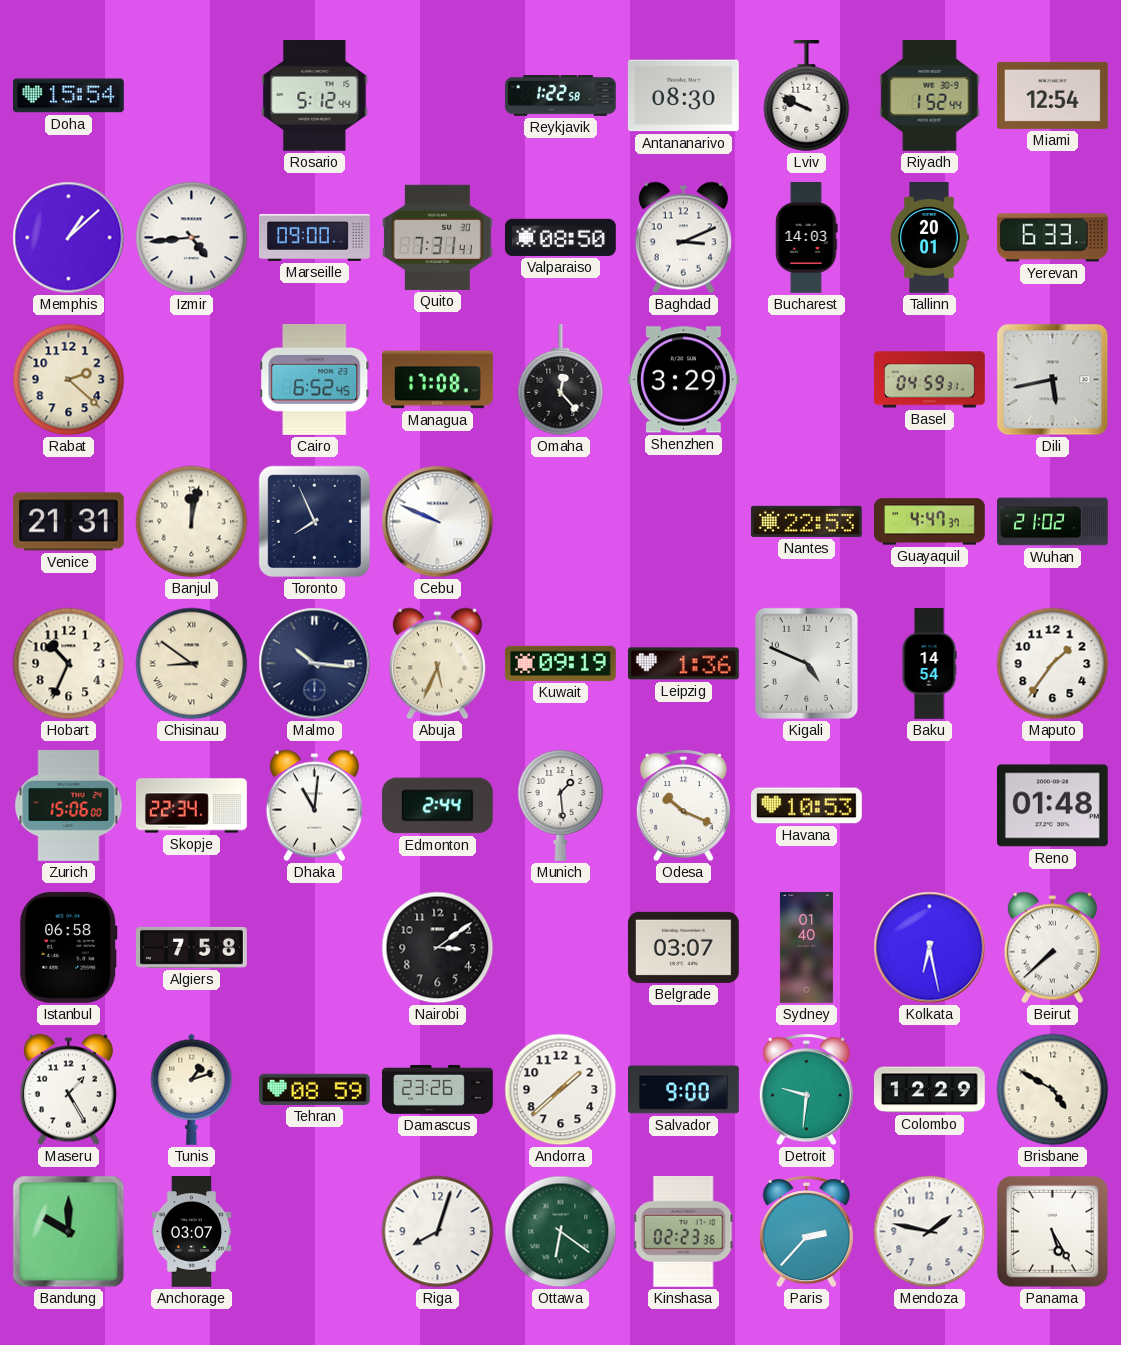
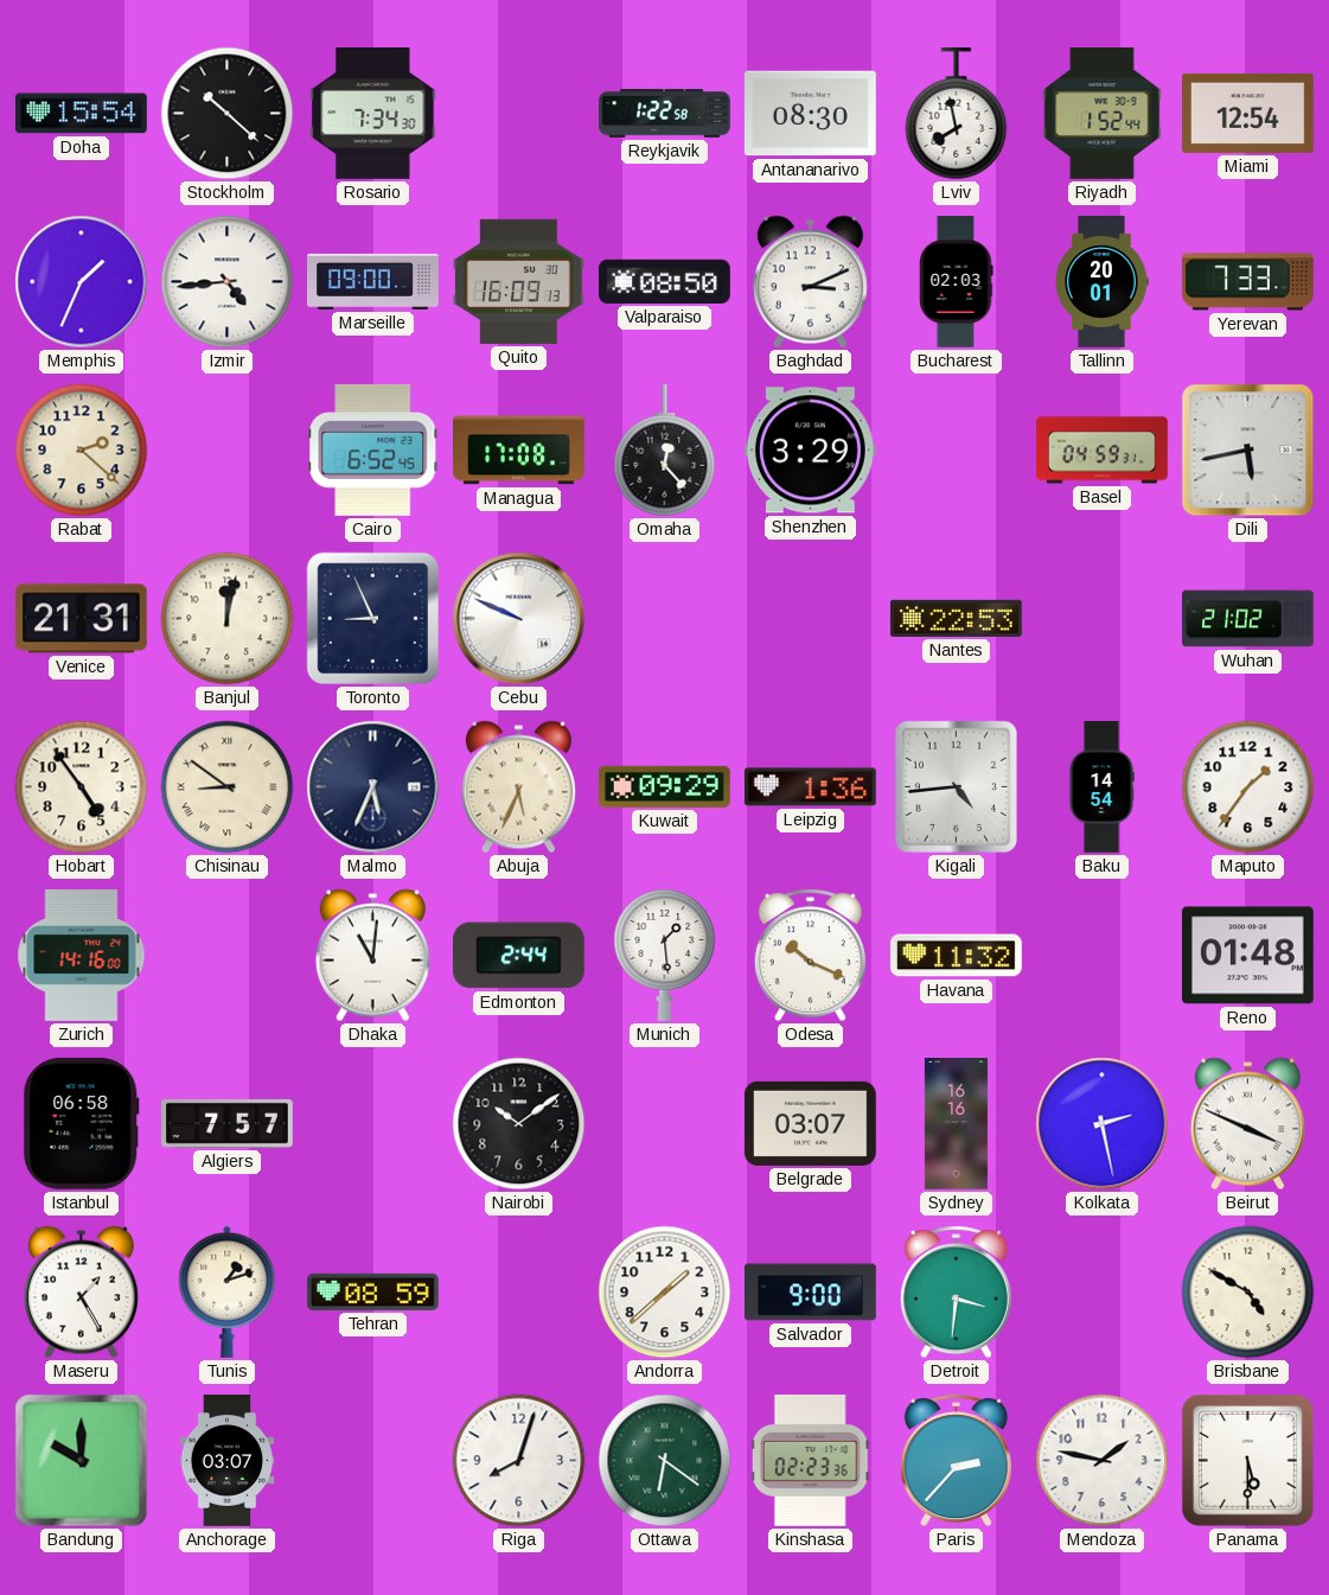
Stockholm: none -> 10:22 (228, 114)
Rosario: 5:12 -> 7:34 (373, 114)
Lviv: 9:49 -> 7:58 (957, 115)
Memphis: 1:08 -> 1:34 (82, 282)
Quito: 7:31 -> 16:09 (518, 281)
Bucharest: 14:03 -> 02:03 (957, 282)
Yerevan: 6:33 -> 7:33 (1247, 282)
Toronto: 7:56 -> 8:56 (373, 619)
Guayaquil: 4:47 -> none (930, 522)
Hobart: 10:34 -> 4:54 (82, 787)
Malmo: 10:16 -> 5:34 (373, 787)
Kuwait: 09:19 -> 09:29 (664, 786)
Kigali: 4:49 -> 4:44 (956, 786)
Zurich: 15:06 -> 14:16 (82, 955)
Skopje: 22:34 -> none (192, 806)
Havana: 10:53 -> 11:32 (957, 956)
Algiers: 7:58 -> 7:57 (228, 1123)
Nairobi: 3:09 -> 10:09 (519, 1124)
Sydney: 01:40 -> 16:16 (956, 1124)
Kolkata: 6:28 -> 2:28 (1103, 1124)
Beirut: 7:38 -> 3:49 (1247, 1124)
Damascus: 23:26 -> none (438, 1089)
Detroit: 9:31 -> 3:31 (956, 1293)
Colombo: 12:29 -> none (930, 1090)
Panama: 5:25 -> 5:30 (1247, 1460)
